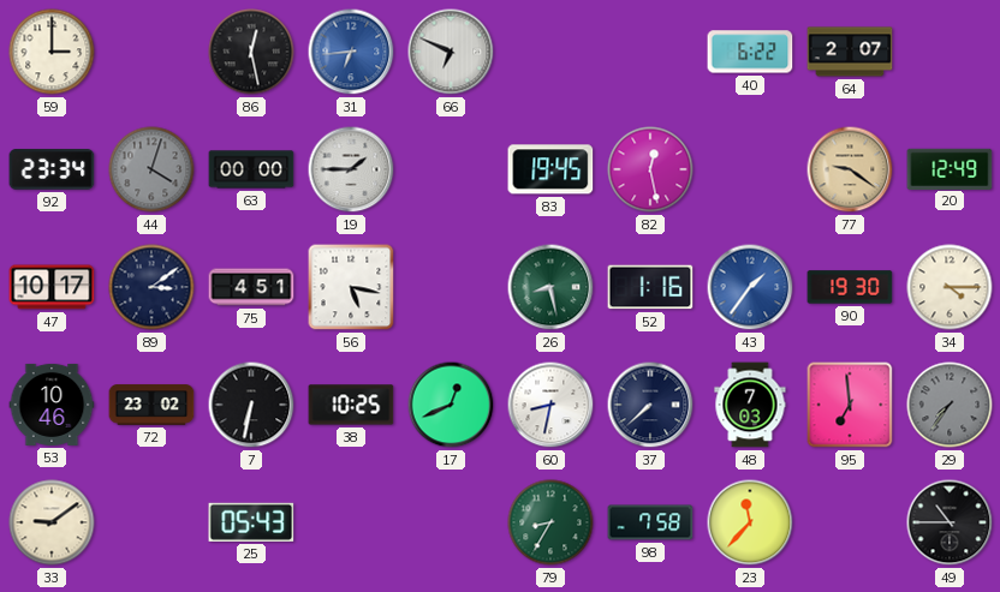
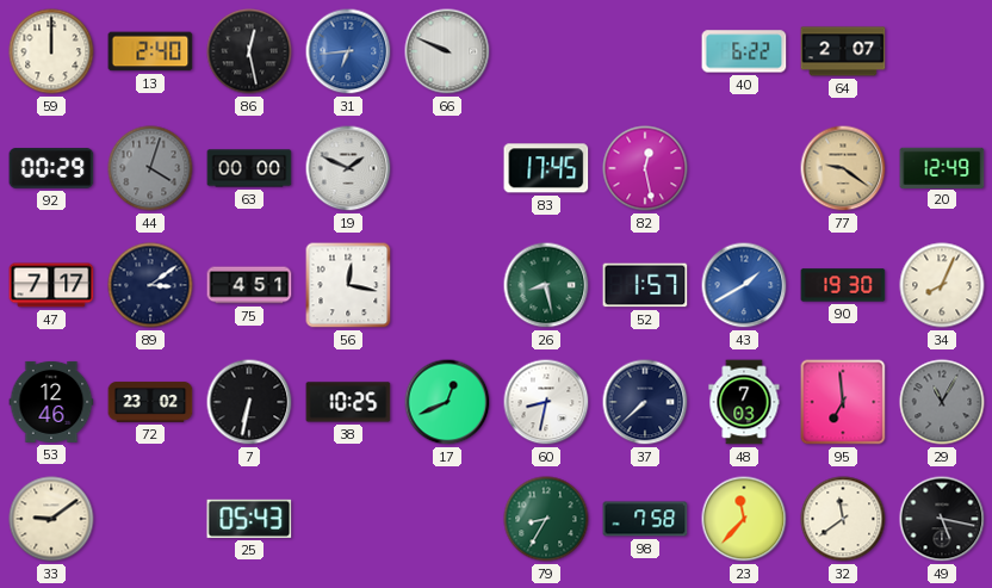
59: 3:00 -> 12:00 (51, 51)
13: none -> 2:40 (150, 51)
66: 6:49 -> 9:49 (447, 51)
92: 23:34 -> 00:29 (51, 168)
19: 1:45 -> 1:49 (348, 168)
83: 19:45 -> 17:45 (546, 168)
47: 10:17 -> 7:17 (51, 285)
56: 5:17 -> 12:17 (348, 285)
52: 1:16 -> 1:57 (645, 285)
43: 1:36 -> 1:40 (744, 285)
34: 4:15 -> 8:04 (942, 285)
53: 10:46 -> 12:46 (51, 402)
29: 7:36 -> 11:05 (942, 402)
32: none -> 11:39 (843, 519)
49: 10:45 -> 5:17 (942, 519)
